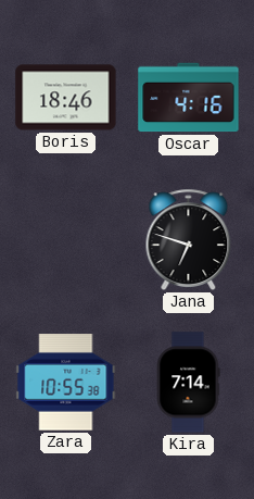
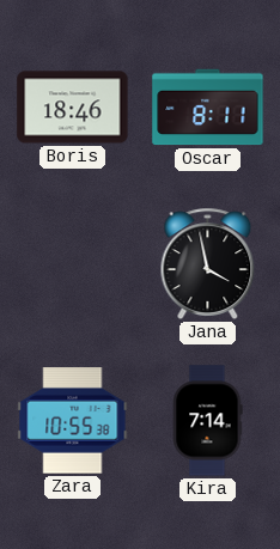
Oscar: 4:16 -> 8:11 (208, 108)
Jana: 6:48 -> 3:58 (208, 263)
